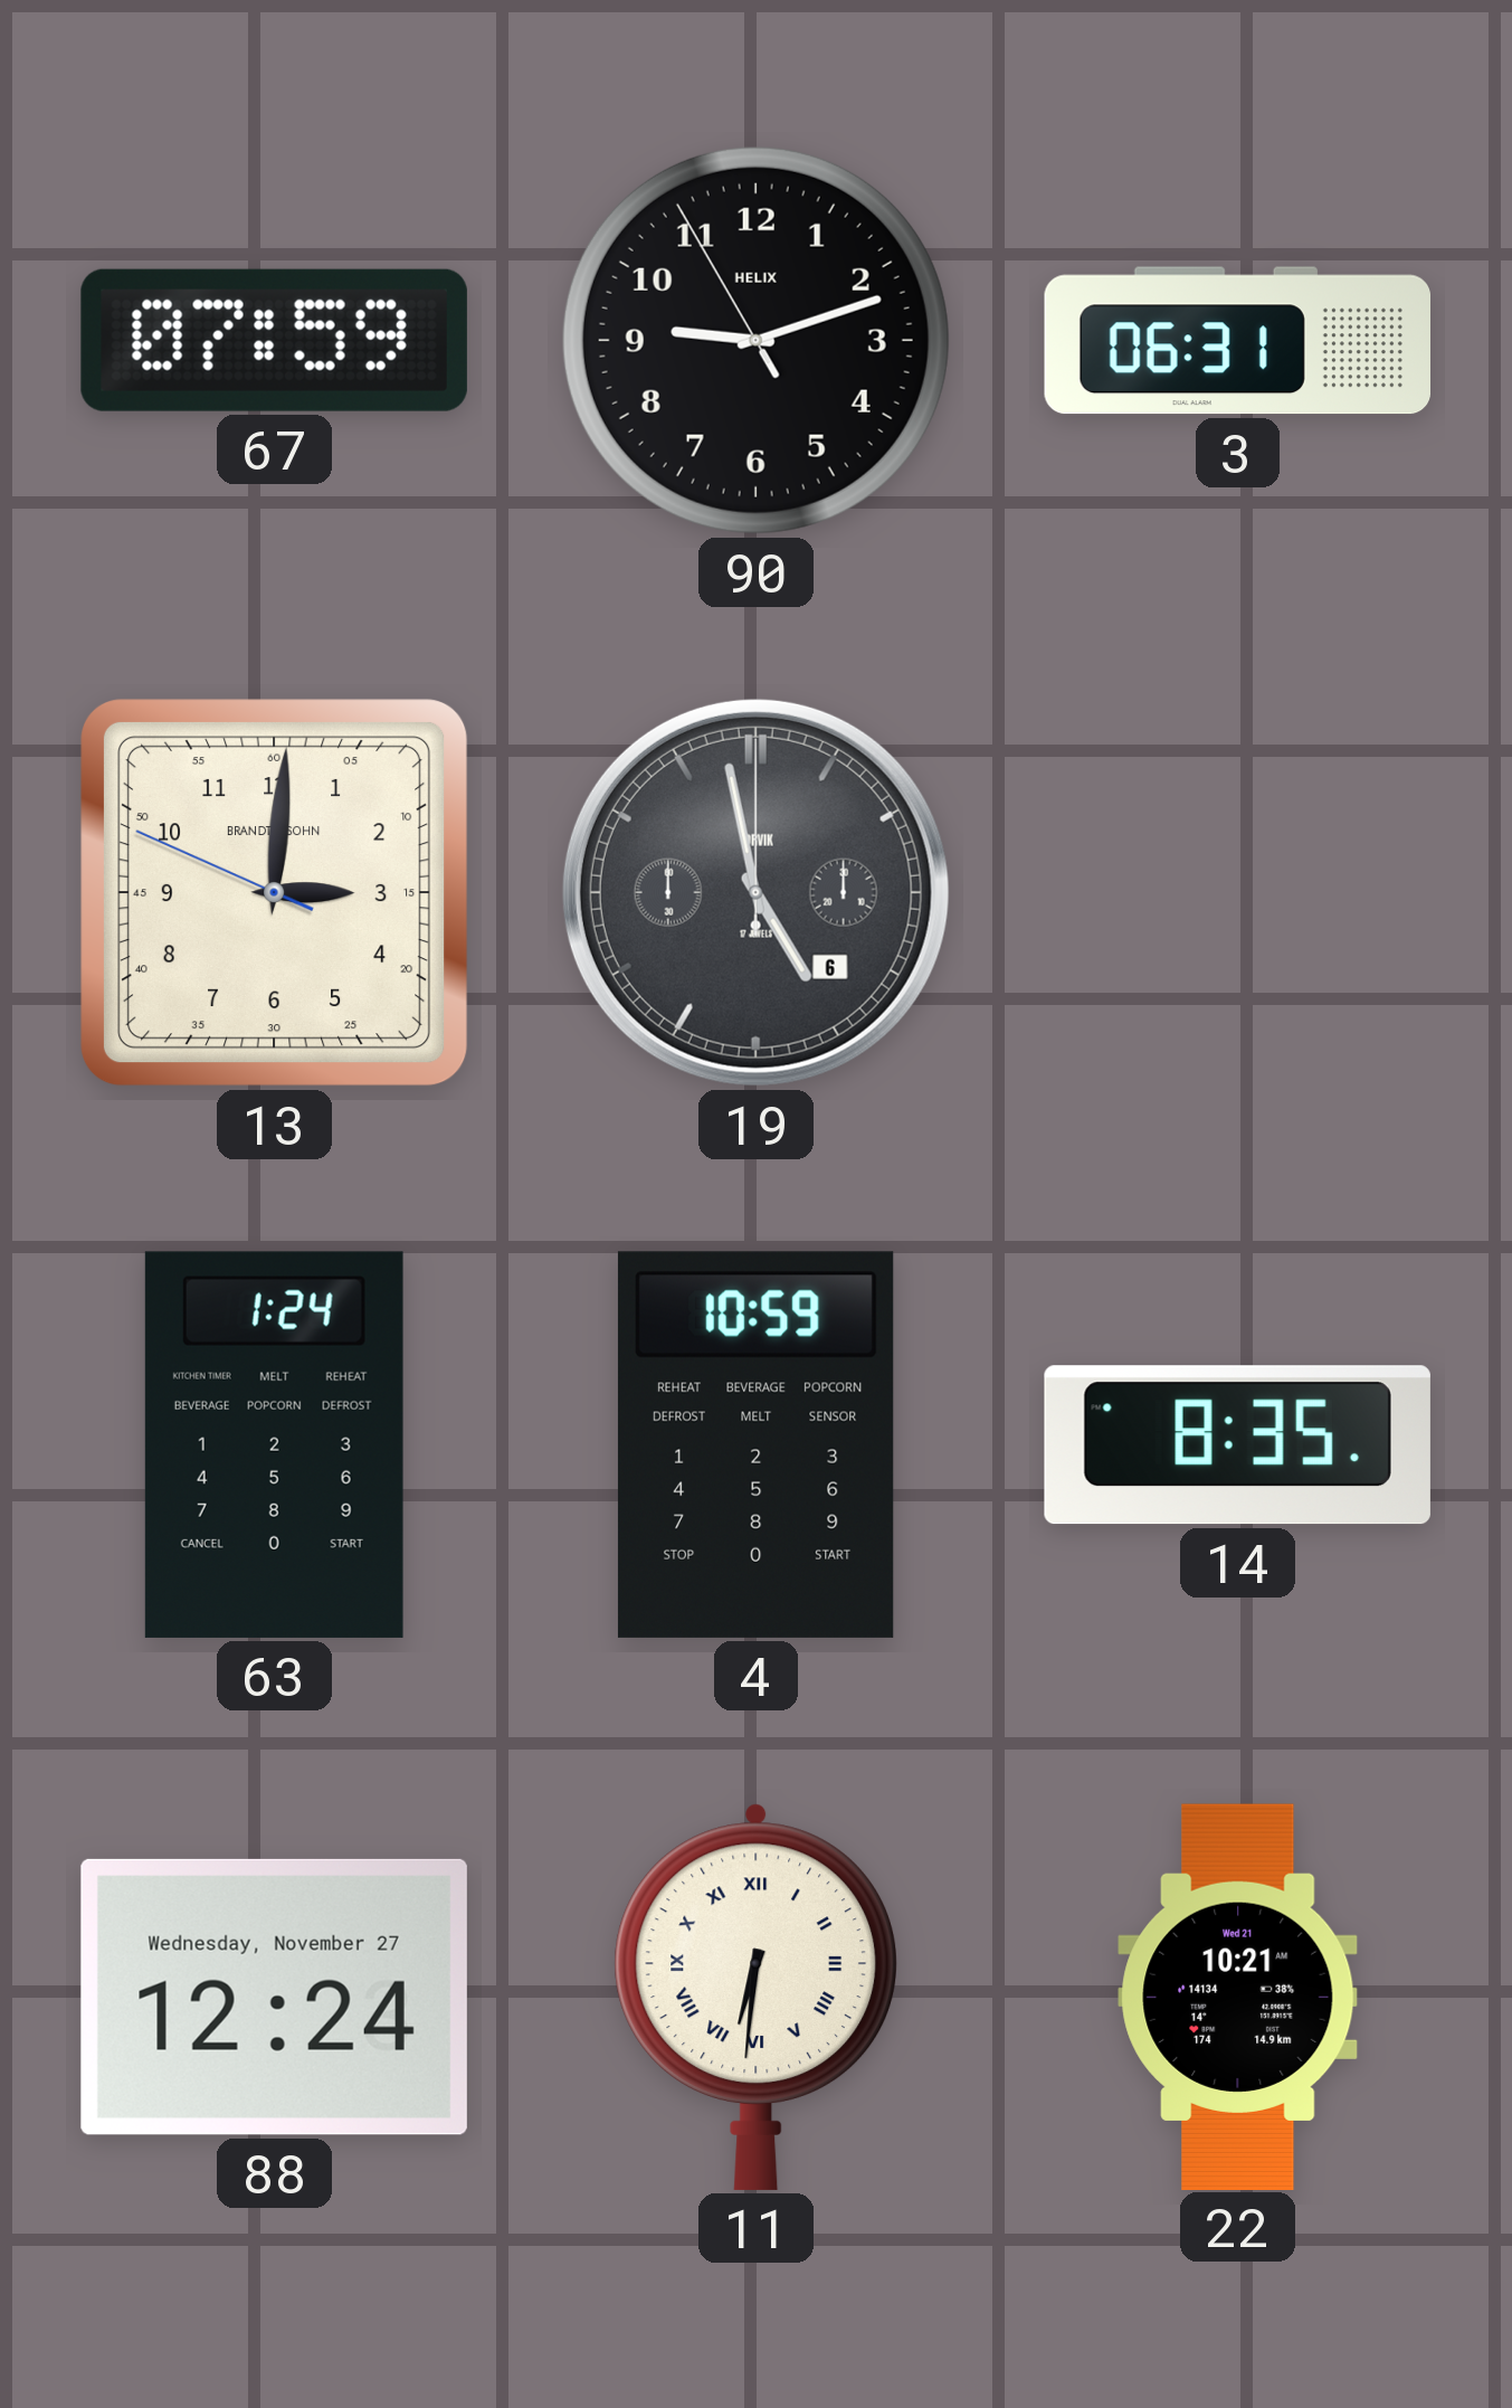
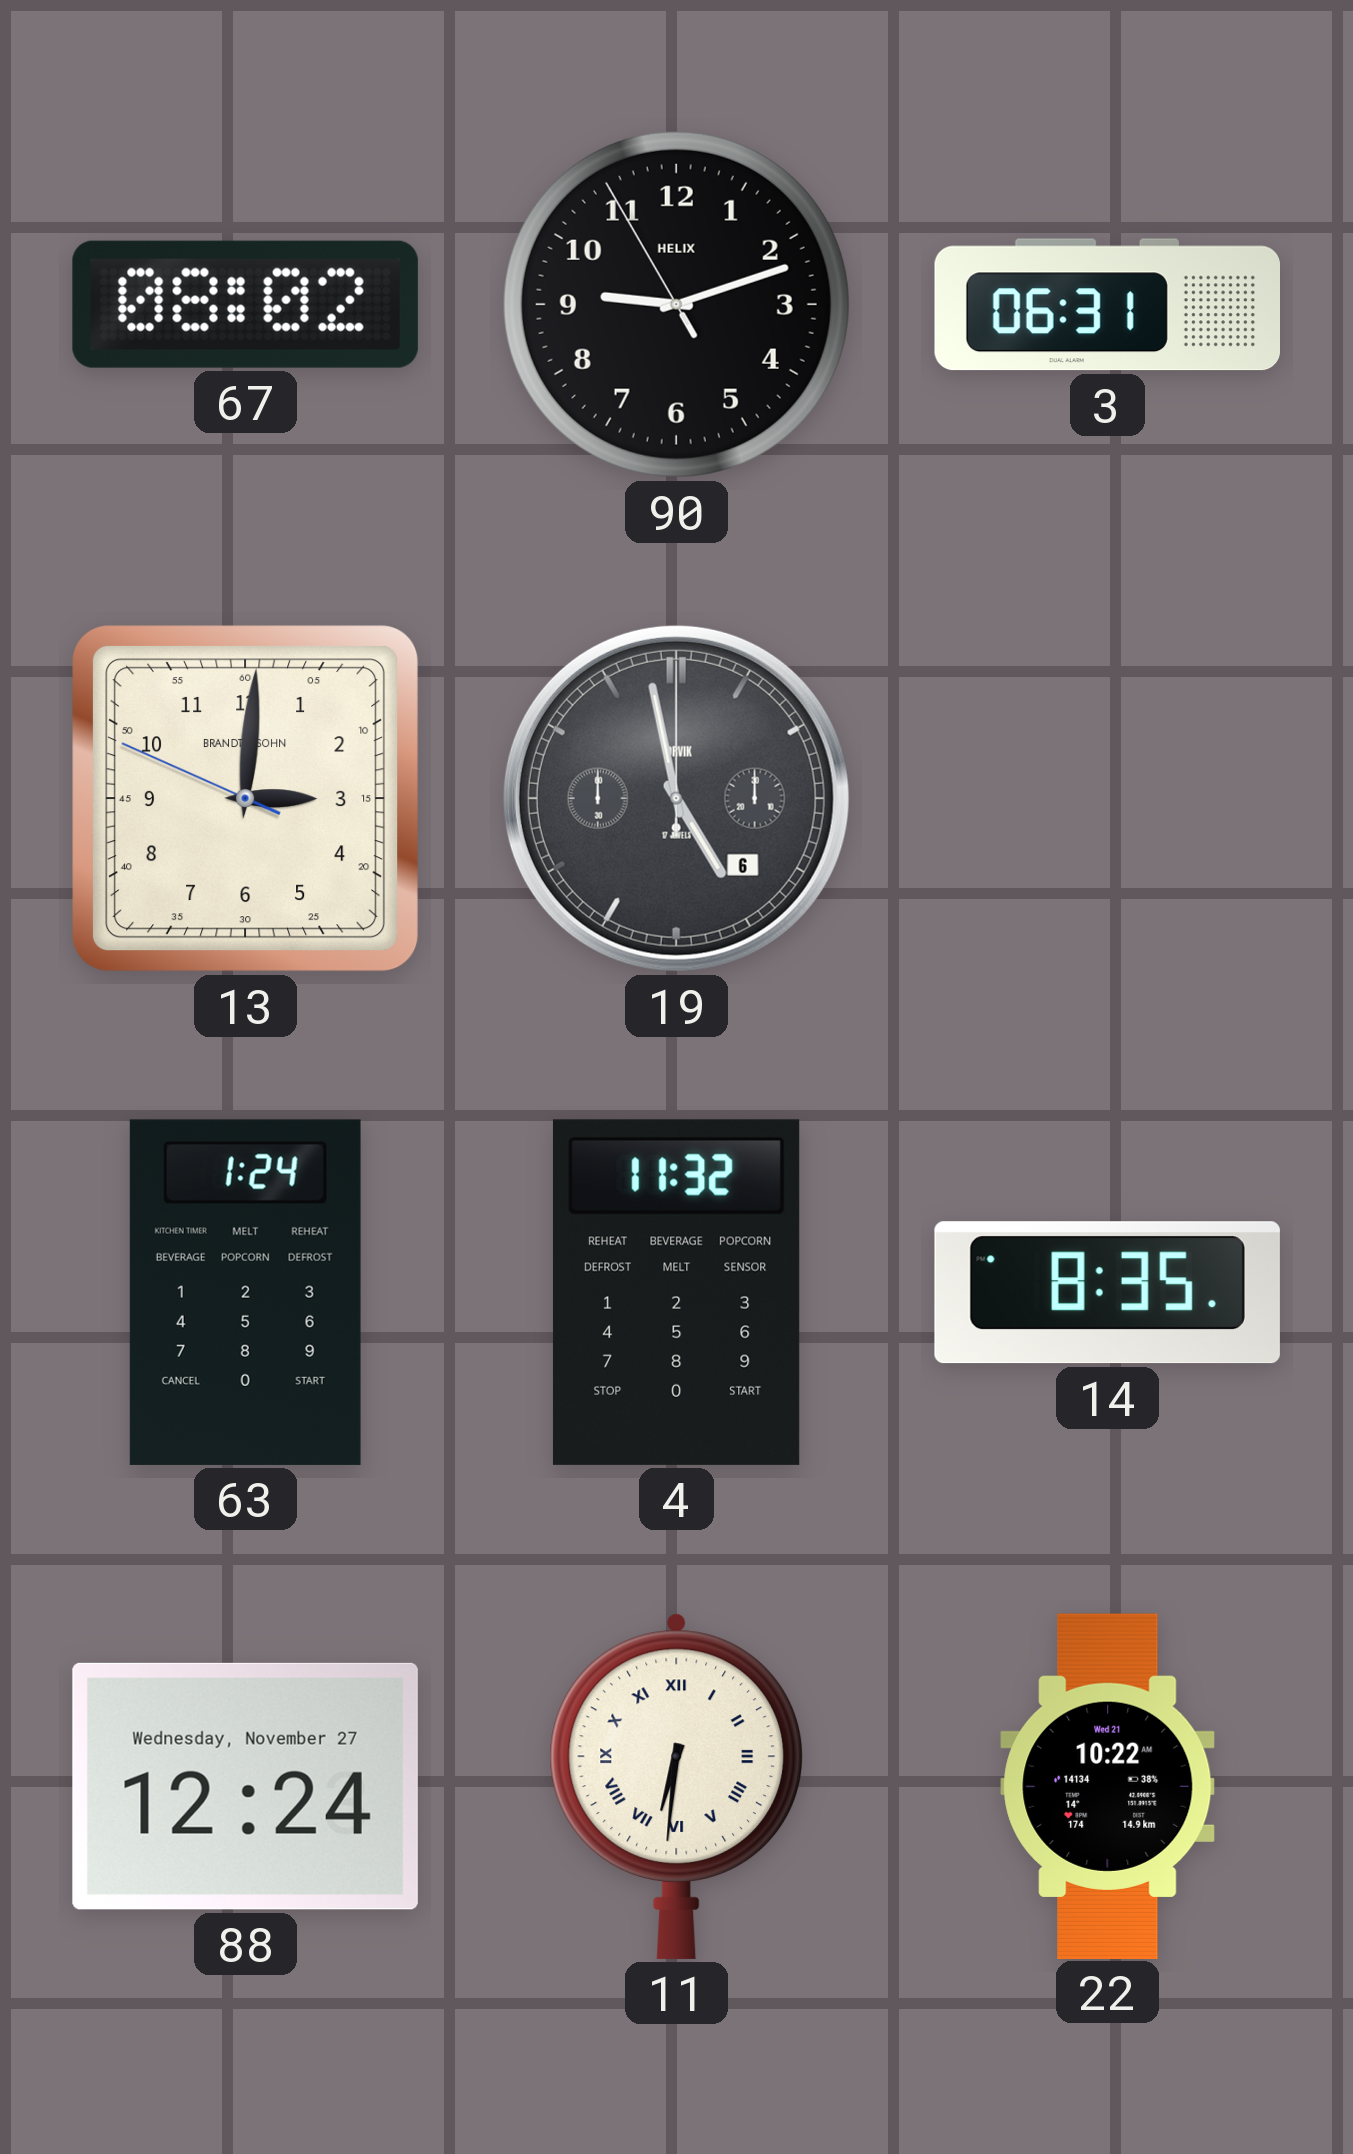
67: 07:59 -> 08:02 (245, 304)
4: 10:59 -> 11:32 (676, 1292)
22: 10:21 -> 10:22 (1108, 1786)
